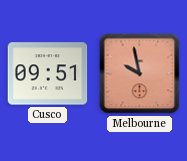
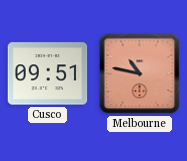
Melbourne: 9:58 -> 10:47 (140, 74)
